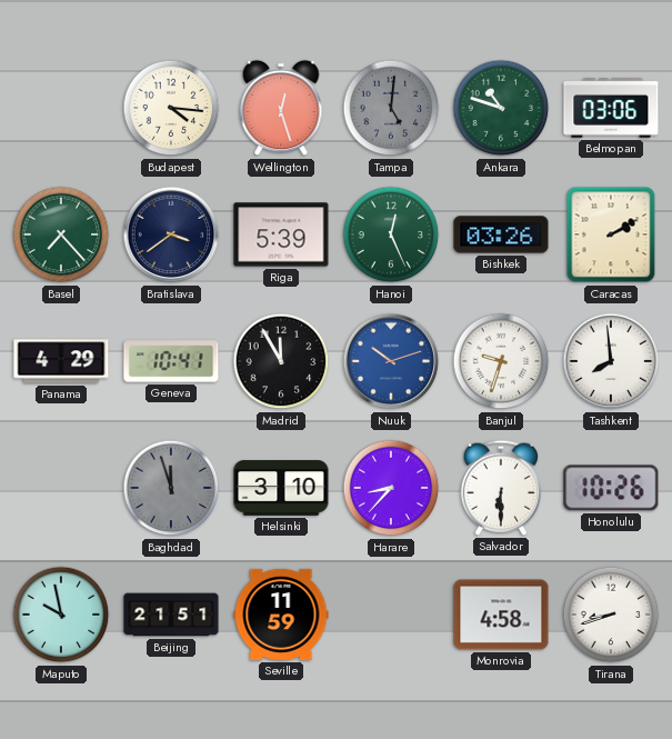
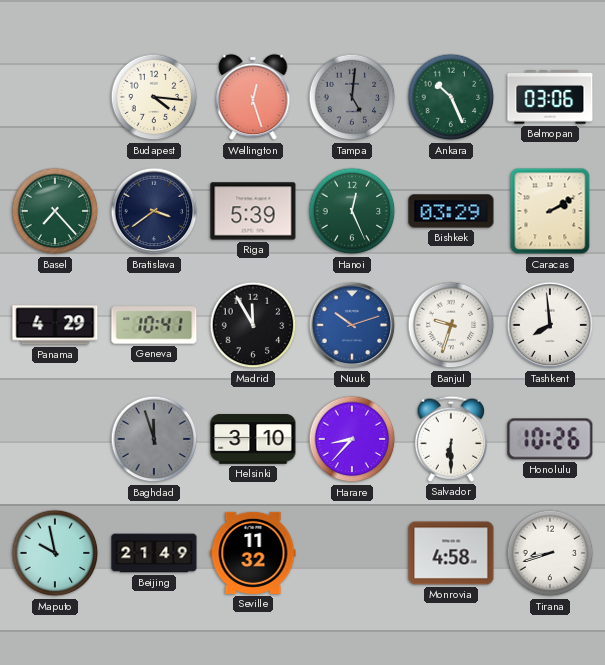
Ankara: 10:48 -> 10:26 (451, 97)
Bishkek: 03:26 -> 03:29 (451, 211)
Beijing: 21:51 -> 21:49 (154, 553)
Seville: 11:59 -> 11:32 (253, 553)
